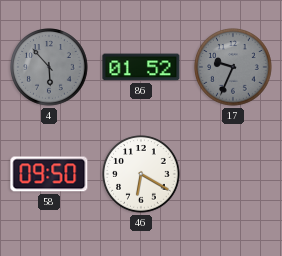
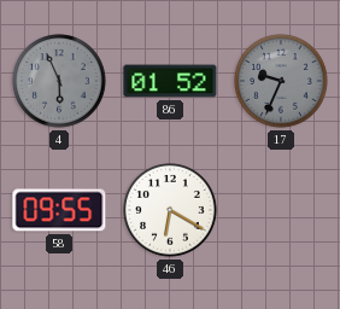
4: 5:53 -> 5:56 (59, 81)
58: 09:50 -> 09:55 (59, 210)
